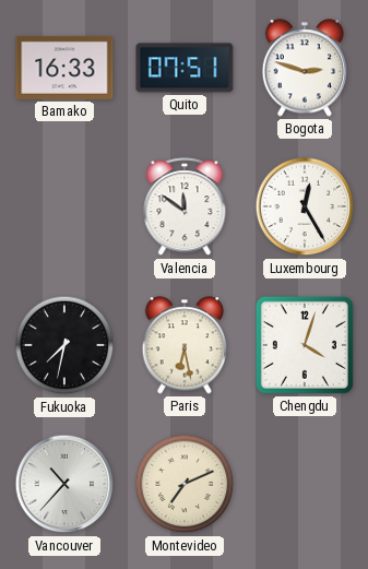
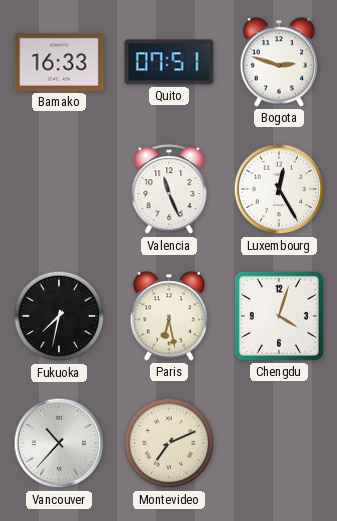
Valencia: 11:51 -> 11:26 (169, 190)
